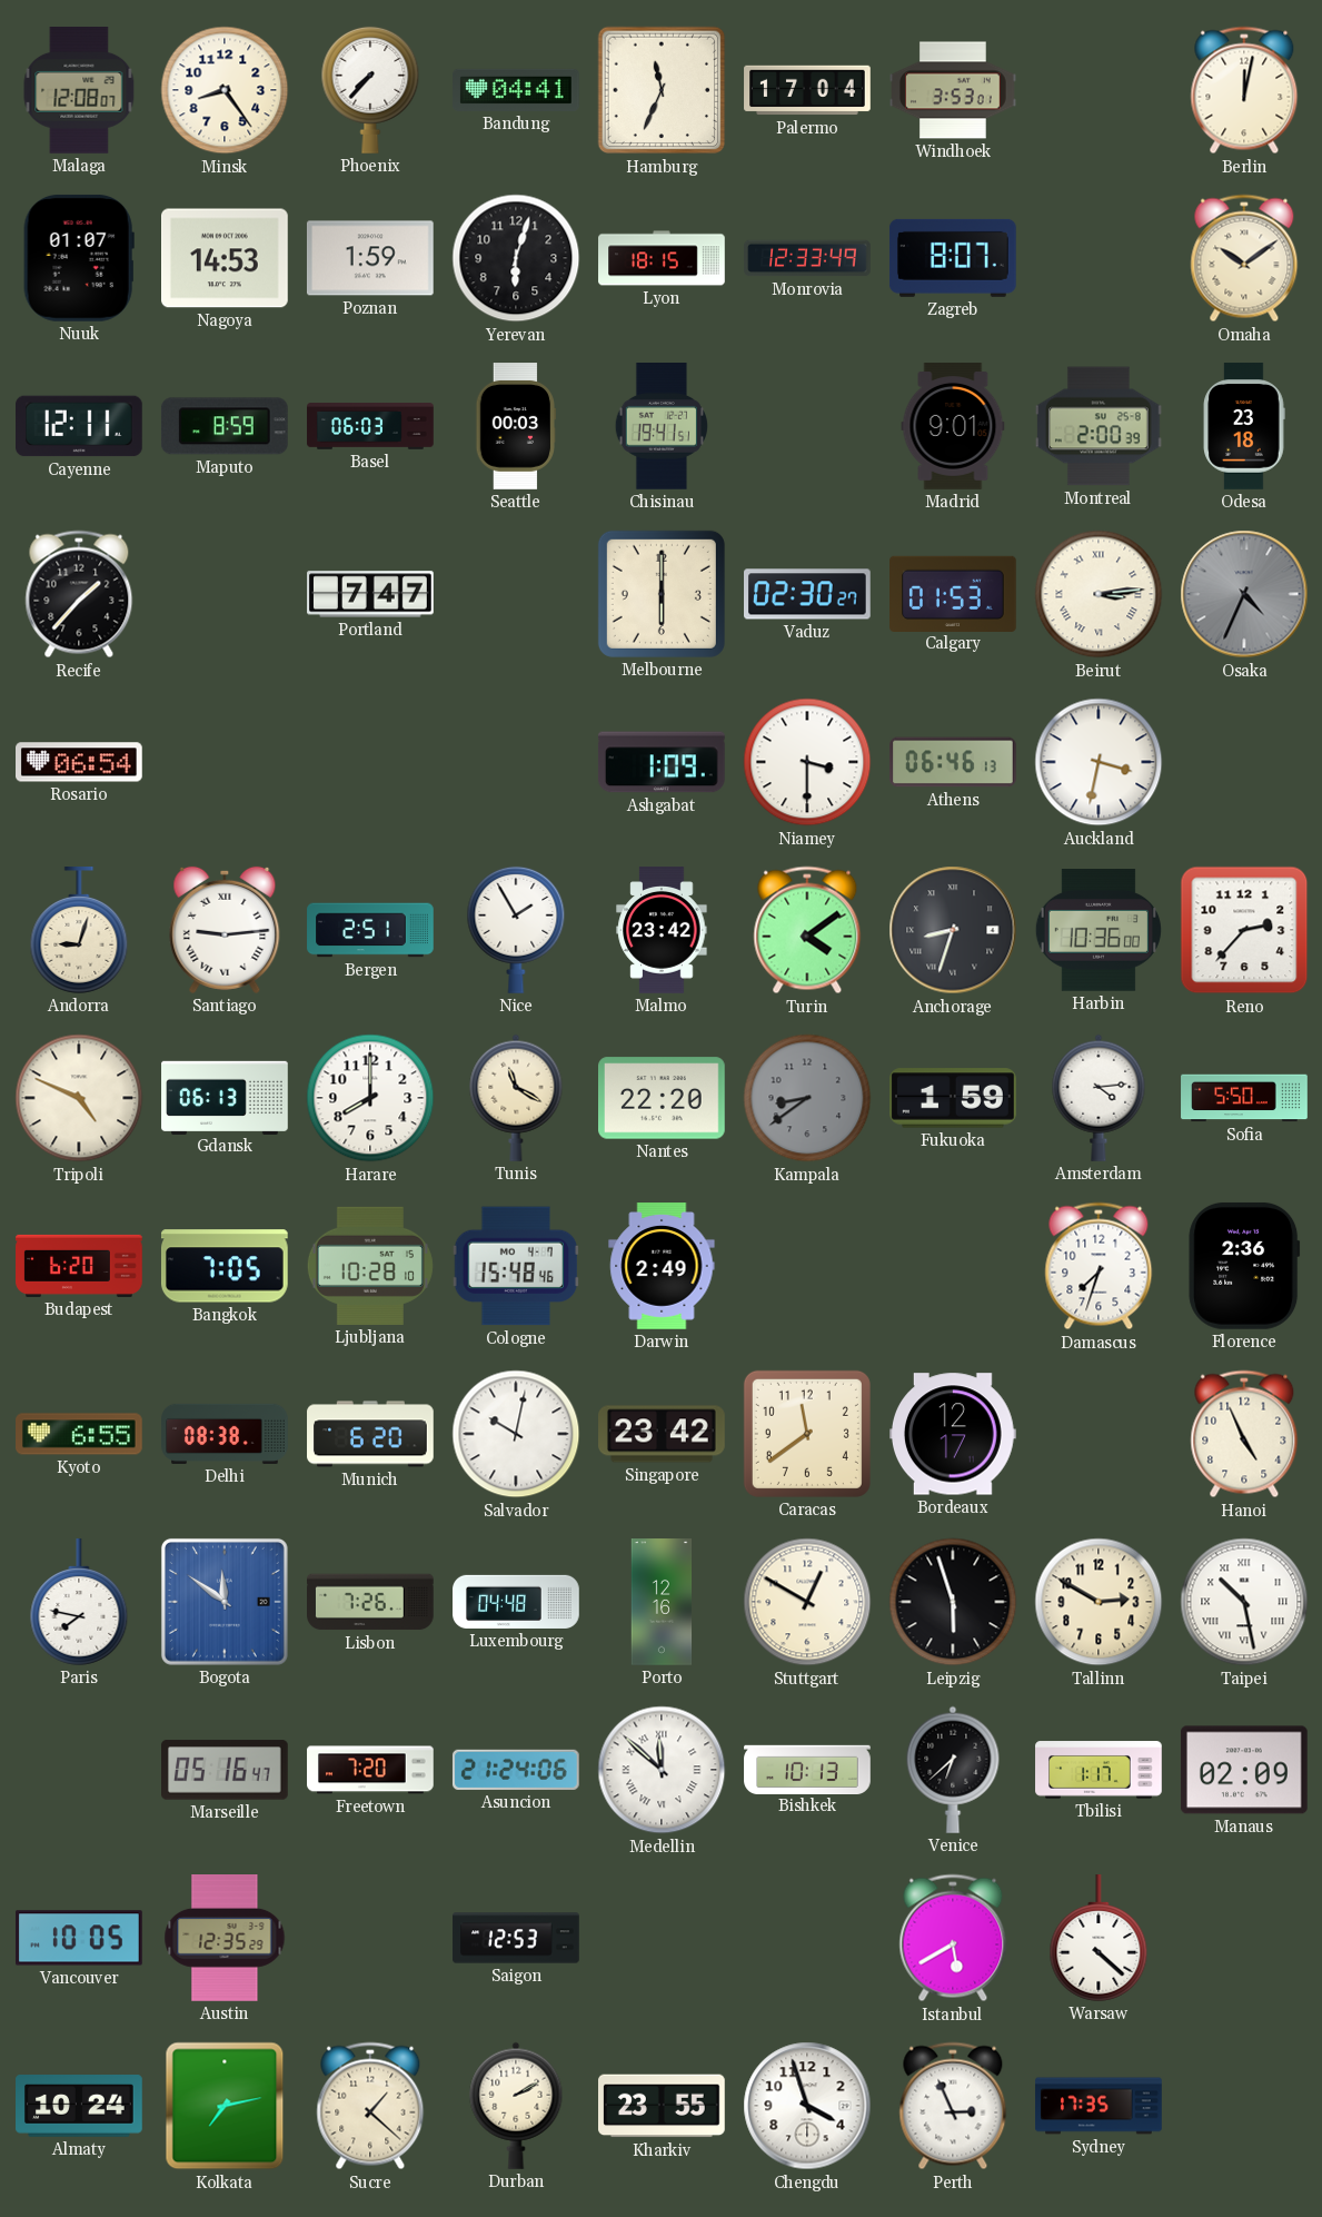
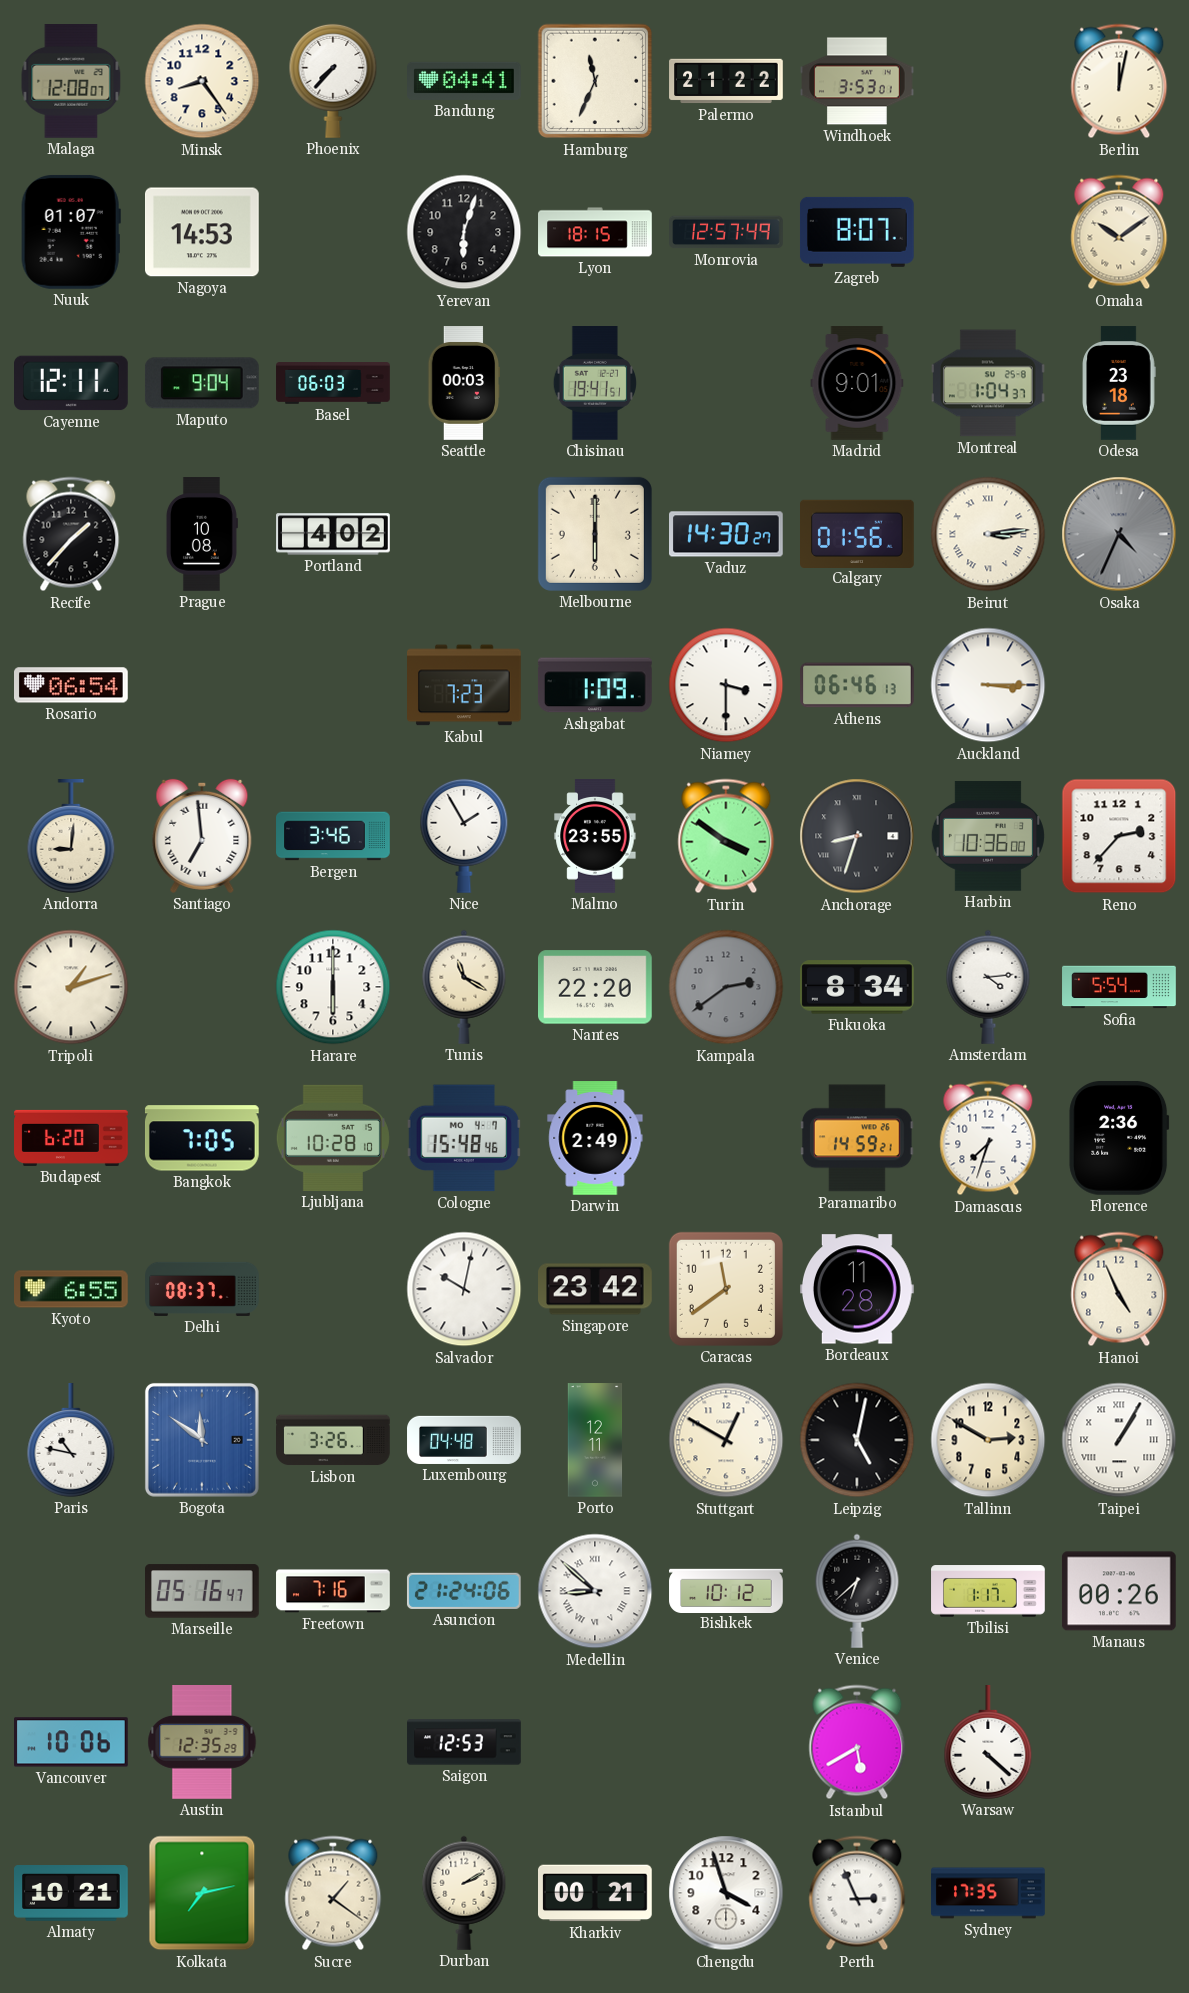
Palermo: 17:04 -> 21:22 (726, 81)
Poznan: 1:59 -> none (370, 258)
Monrovia: 12:33 -> 12:57 (726, 232)
Maputo: 8:59 -> 9:04 (202, 383)
Montreal: 2:00 -> 1:04 (989, 383)
Prague: none -> 10:08 (201, 534)
Portland: 7:47 -> 4:02 (333, 534)
Vaduz: 02:30 -> 14:30 (727, 534)
Calgary: 01:53 -> 01:56 (858, 533)
Kabul: none -> 7:23 (465, 685)
Auckland: 3:32 -> 3:15 (988, 685)
Andorra: 9:03 -> 9:01 (71, 837)
Santiago: 9:14 -> 6:59 (202, 836)
Bergen: 2:51 -> 3:46 (333, 836)
Malmo: 23:42 -> 23:55 (595, 836)
Turin: 4:09 -> 3:51 (726, 836)
Tripoli: 4:49 -> 1:12 (71, 987)
Gdansk: 06:13 -> none (225, 1097)
Harare: 8:00 -> 6:00 (333, 987)
Kampala: 8:39 -> 2:39 (726, 987)
Fukuoka: 1:59 -> 8:34 (858, 987)
Sofia: 5:50 -> 5:54 (1119, 987)
Paramaribo: none -> 14:59 (857, 1138)
Delhi: 08:38 -> 08:37 (202, 1289)
Munich: 6:20 -> none (370, 1434)
Bordeaux: 12:17 -> 11:28 (858, 1289)
Paris: 7:47 -> 10:47 (71, 1441)
Lisbon: 7:26 -> 3:26 (334, 1440)
Porto: 12:16 -> 12:11 (595, 1440)
Leipzig: 5:57 -> 5:02 (857, 1440)
Taipei: 10:28 -> 1:05 (1119, 1440)
Freetown: 7:20 -> 7:16 (333, 1591)
Medellin: 11:52 -> 8:52 (595, 1591)
Bishkek: 10:13 -> 10:12 (726, 1590)
Manaus: 02:09 -> 00:26 (1119, 1591)
Vancouver: 10:05 -> 10:06 (72, 1742)
Almaty: 10:24 -> 10:21 (72, 1894)
Sucre: 1:22 -> 1:21 (333, 1893)
Kharkiv: 23:55 -> 00:21 (596, 1893)
